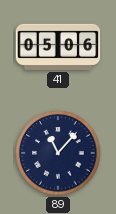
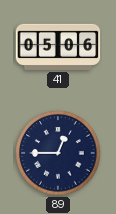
89: 11:07 -> 12:45 (58, 153)
